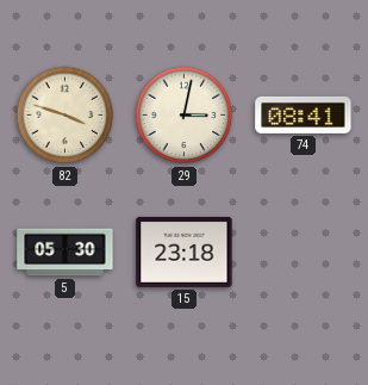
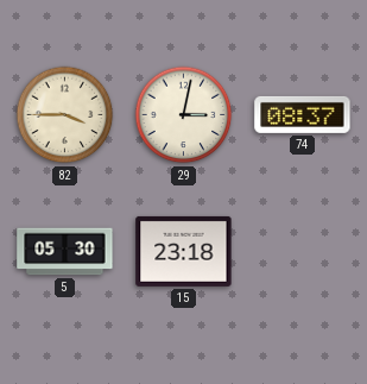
82: 3:48 -> 3:45 (65, 115)
74: 08:41 -> 08:37 (303, 114)
